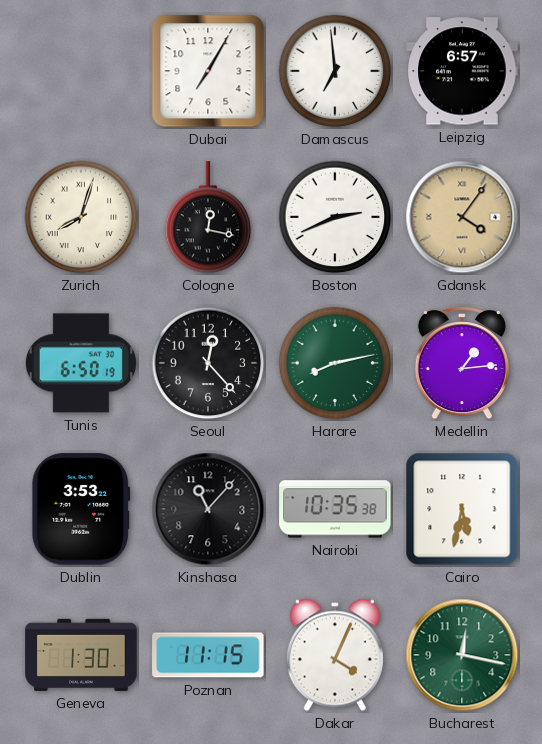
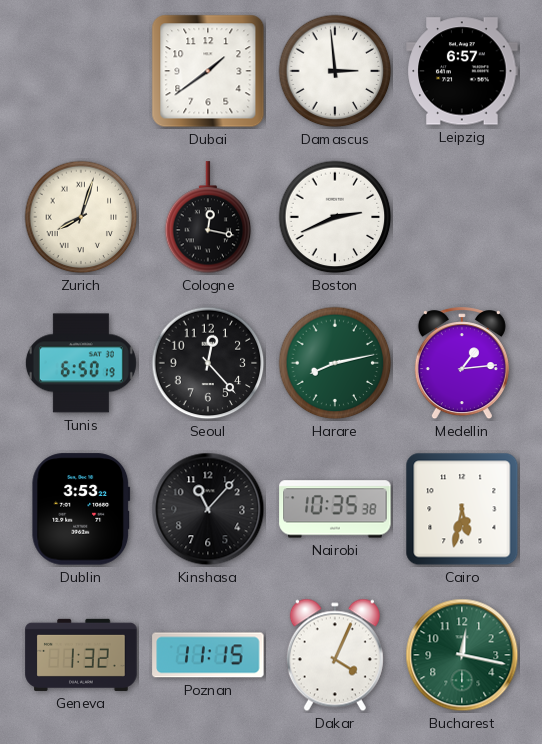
Dubai: 7:05 -> 1:39 (208, 71)
Damascus: 6:59 -> 2:59 (335, 71)
Gdansk: 4:06 -> none (462, 217)
Geneva: 1:30 -> 1:32 (81, 655)
